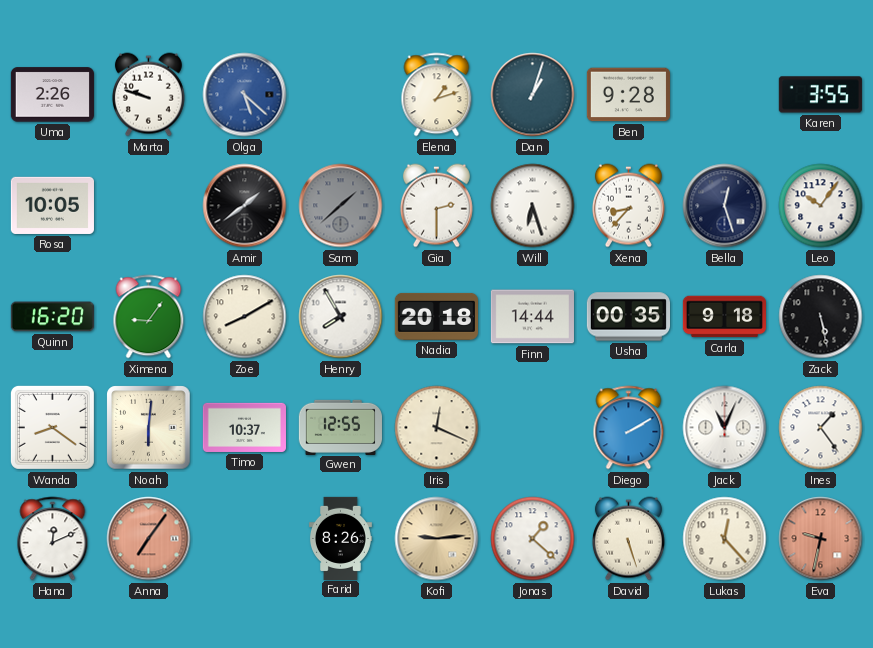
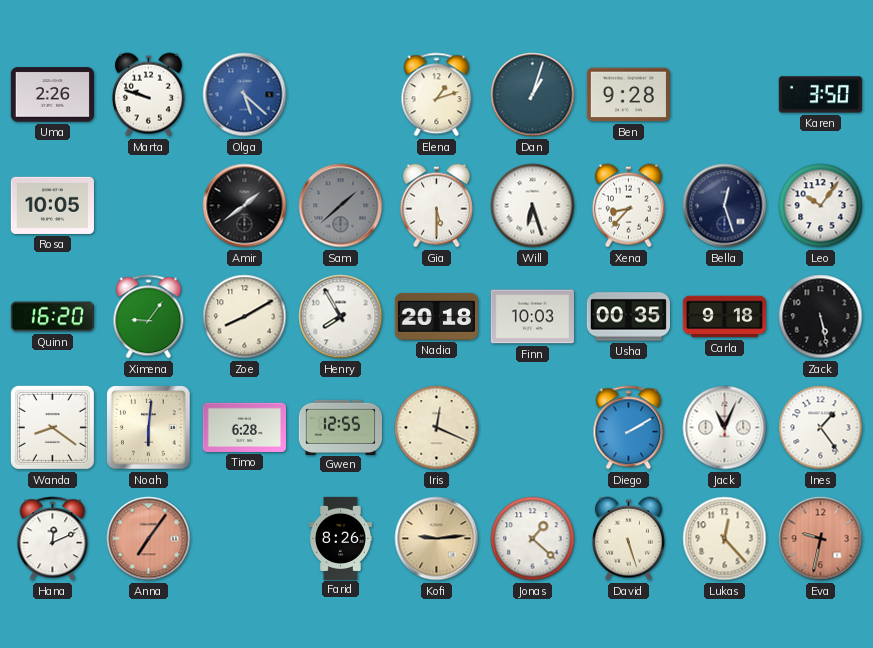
Karen: 3:55 -> 3:50 (820, 95)
Gia: 2:30 -> 5:30 (436, 206)
Finn: 14:44 -> 10:03 (532, 317)
Timo: 10:37 -> 6:28 (244, 427)
